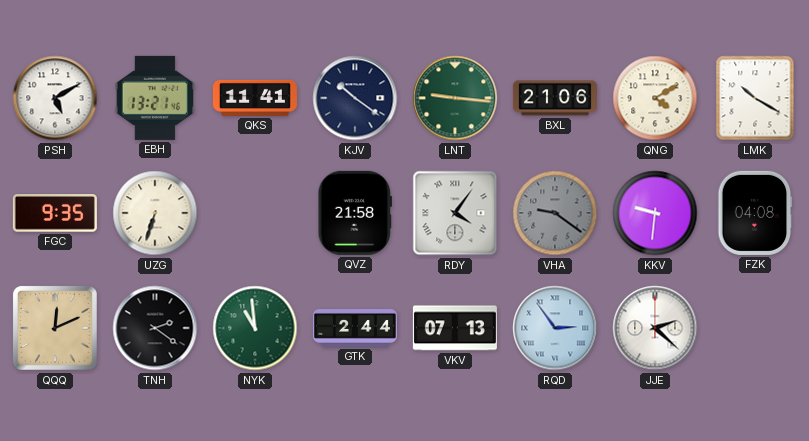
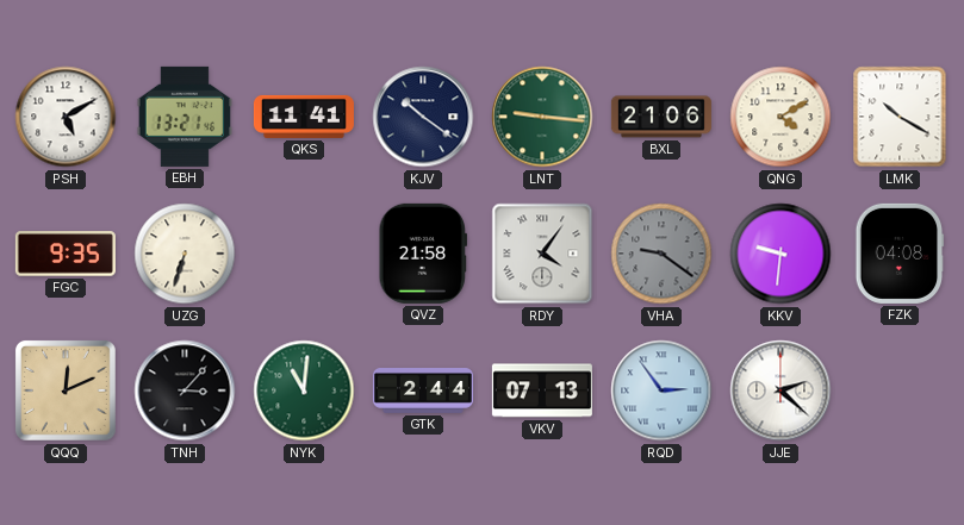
TNH: 2:21 -> 3:07 (185, 390)
NYK: 10:59 -> 11:01 (304, 390)
